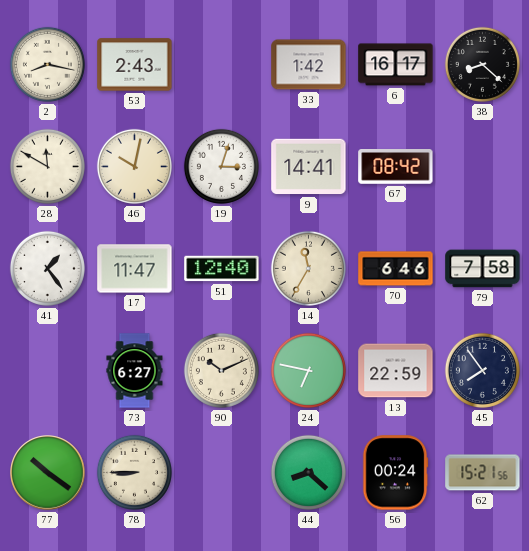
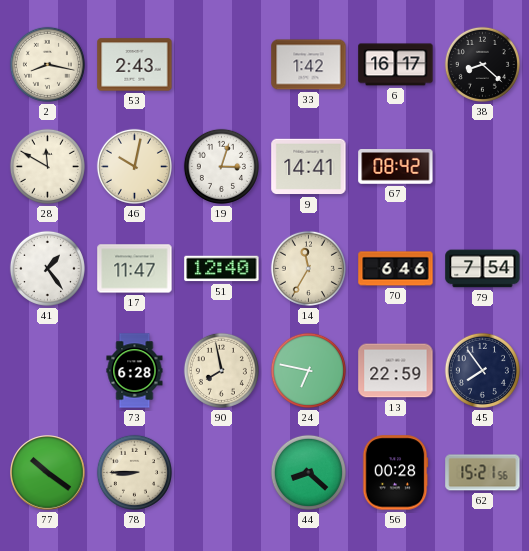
79: 7:58 -> 7:54 (483, 269)
73: 6:27 -> 6:28 (135, 371)
90: 10:11 -> 7:58 (221, 370)
56: 00:24 -> 00:28 (395, 473)
